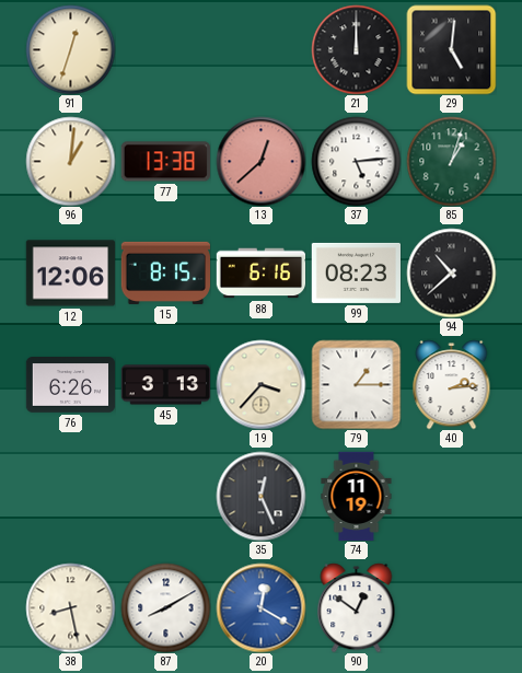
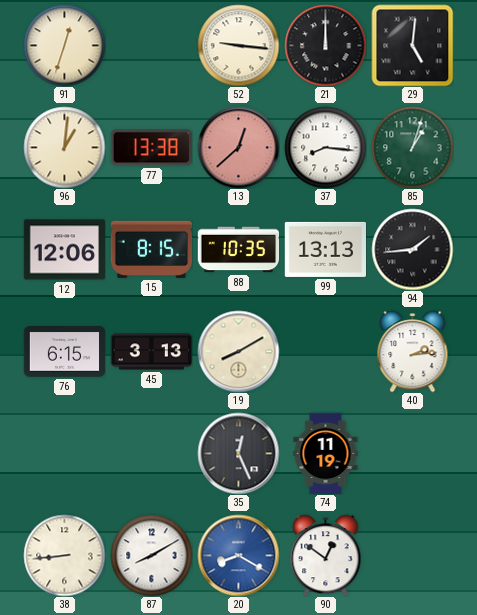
52: none -> 9:16 (238, 45)
37: 5:14 -> 8:16 (325, 147)
88: 6:16 -> 10:35 (238, 250)
99: 08:23 -> 13:13 (325, 249)
94: 10:38 -> 1:44 (412, 249)
76: 6:26 -> 6:15 (64, 352)
19: 3:37 -> 8:10 (238, 351)
79: 1:15 -> none (356, 384)
38: 8:28 -> 8:44 (64, 555)
20: 12:20 -> 8:20 (238, 555)
